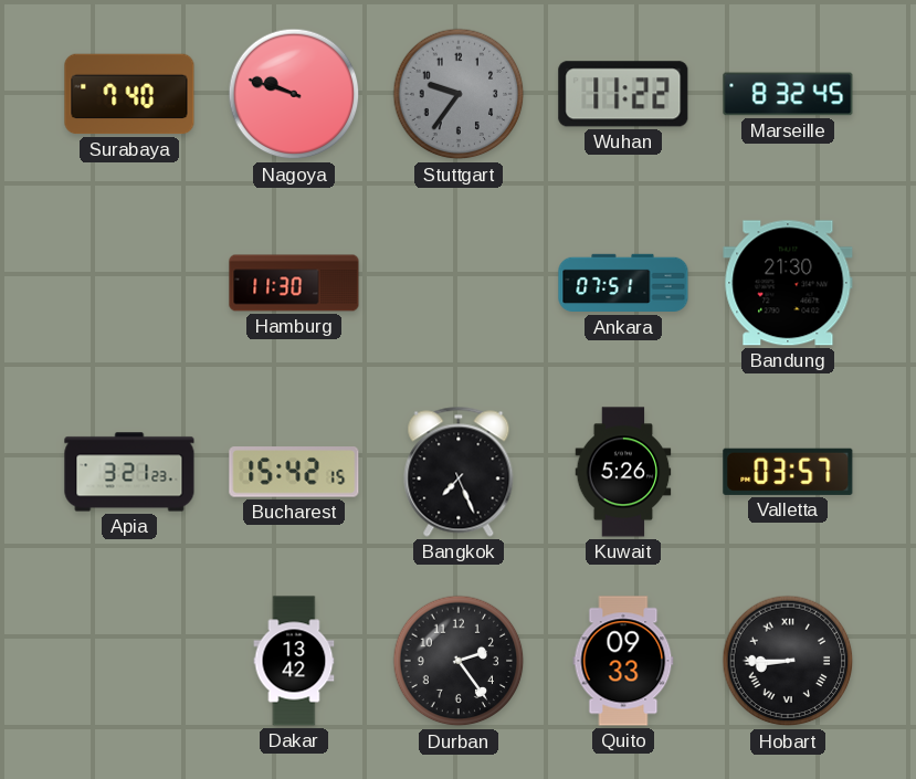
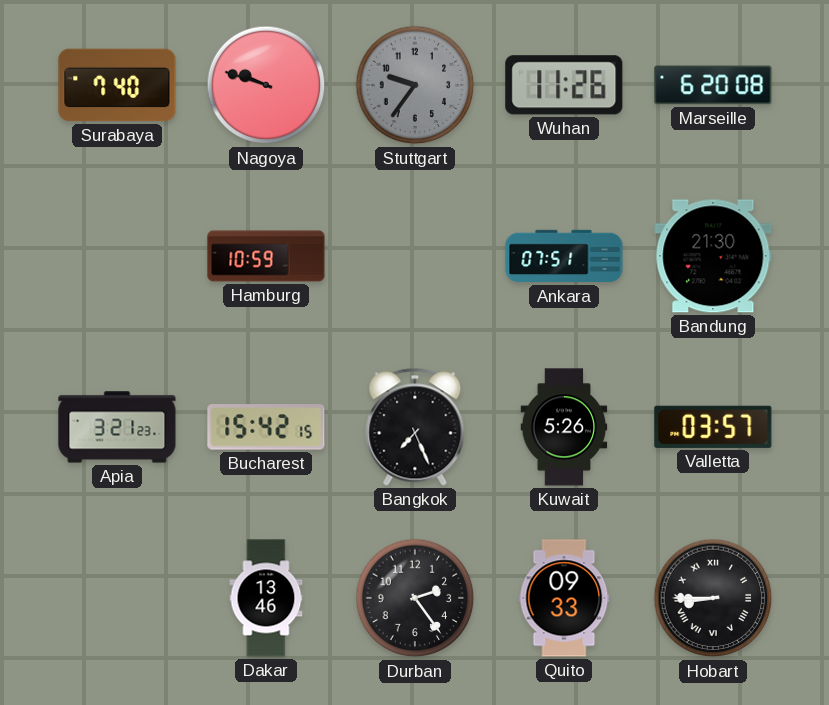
Wuhan: 11:22 -> 11:26 (564, 85)
Marseille: 8:32 -> 6:20 (713, 85)
Hamburg: 11:30 -> 10:59 (266, 256)
Dakar: 13:42 -> 13:46 (266, 598)
